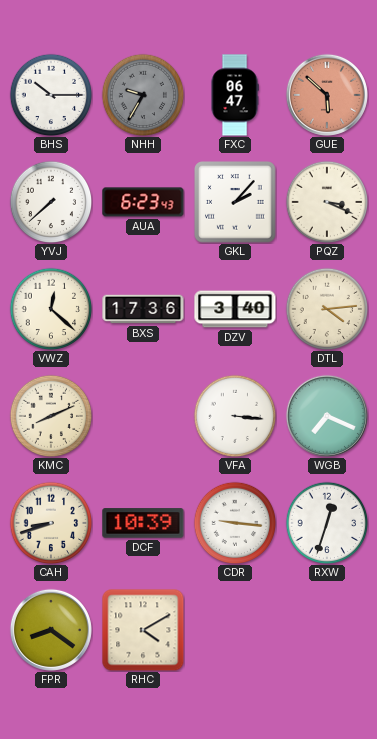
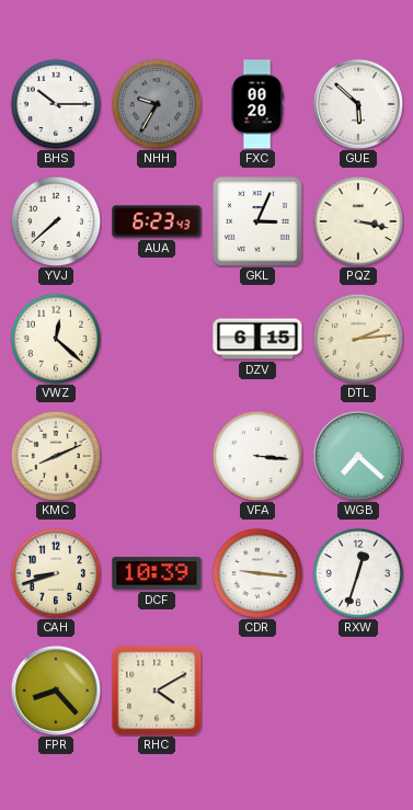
FXC: 06:47 -> 00:20 (257, 104)
GUE dial: salmon -> white (358, 104)
GKL: 2:07 -> 3:04 (257, 221)
PQZ: 3:19 -> 3:17 (358, 221)
BXS: 17:36 -> none (143, 309)
DZV: 3:40 -> 6:15 (257, 339)
DTL: 4:14 -> 2:14 (358, 339)
WGB: 7:19 -> 7:22 (358, 456)
FPR: 8:21 -> 8:23 (56, 691)
